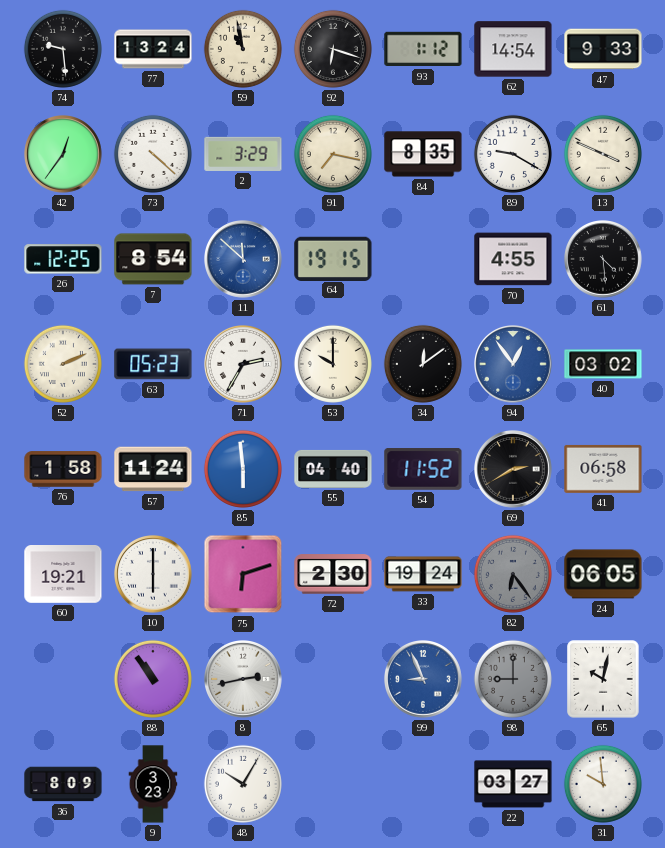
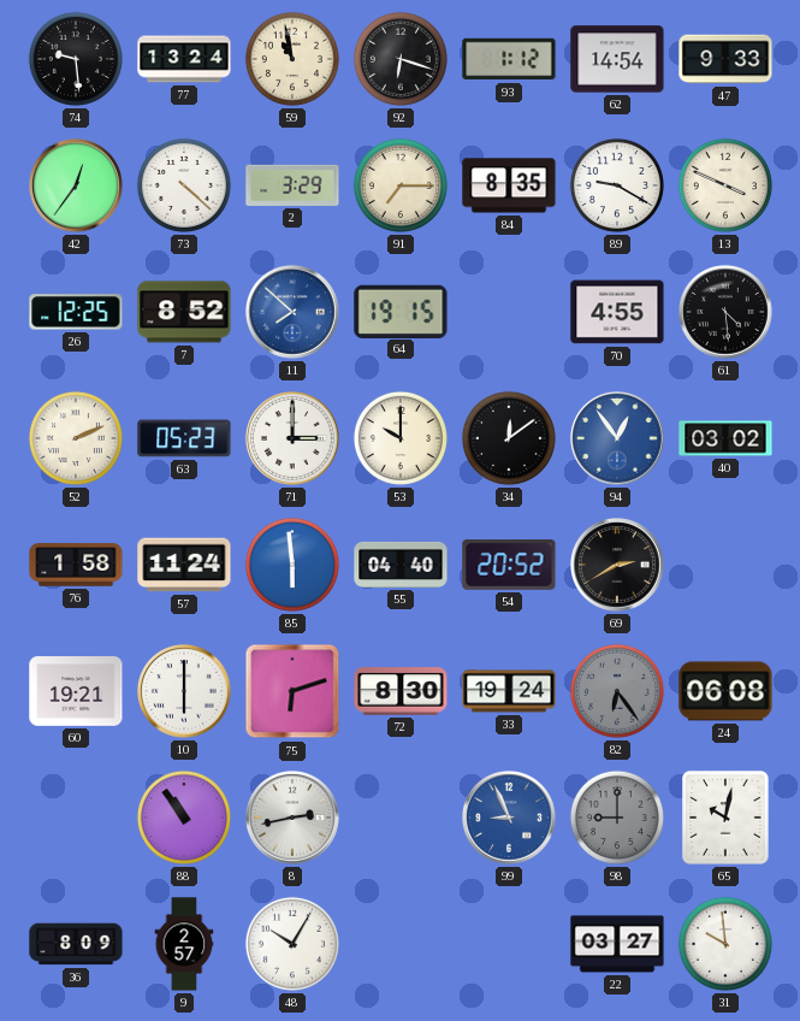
91: 7:17 -> 7:15 (401, 185)
7: 8:54 -> 8:52 (184, 312)
11: 11:52 -> 7:52 (294, 313)
71: 2:35 -> 3:00 (294, 439)
54: 11:52 -> 20:52 (509, 566)
41: 06:58 -> none (603, 469)
72: 2:30 -> 8:30 (401, 691)
24: 06:05 -> 06:08 (725, 691)
9: 3:23 -> 2:57 (184, 944)
